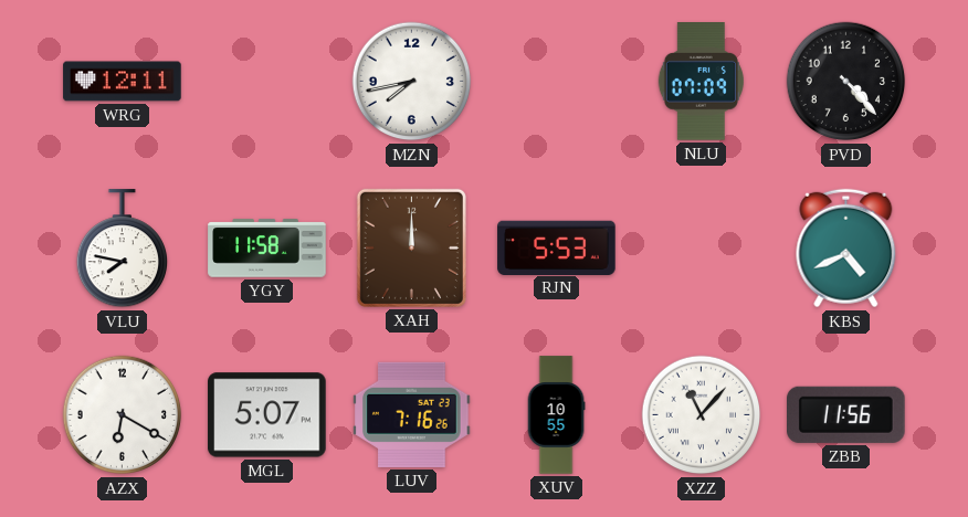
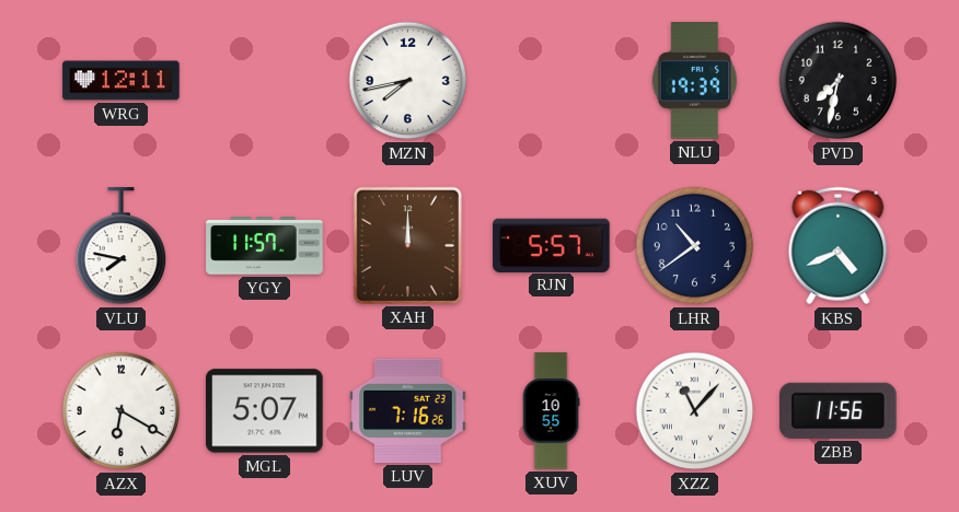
NLU: 07:09 -> 19:39 (694, 81)
PVD: 4:23 -> 7:32 (839, 81)
YGY: 11:58 -> 11:57 (265, 246)
RJN: 5:53 -> 5:57 (552, 245)
LHR: none -> 10:39 (695, 246)
